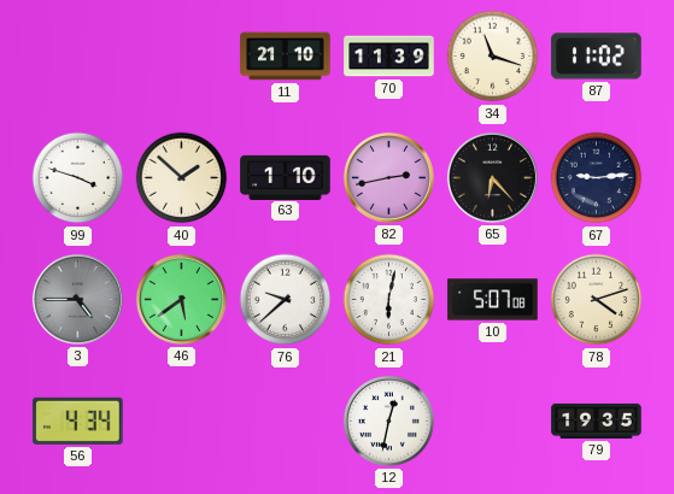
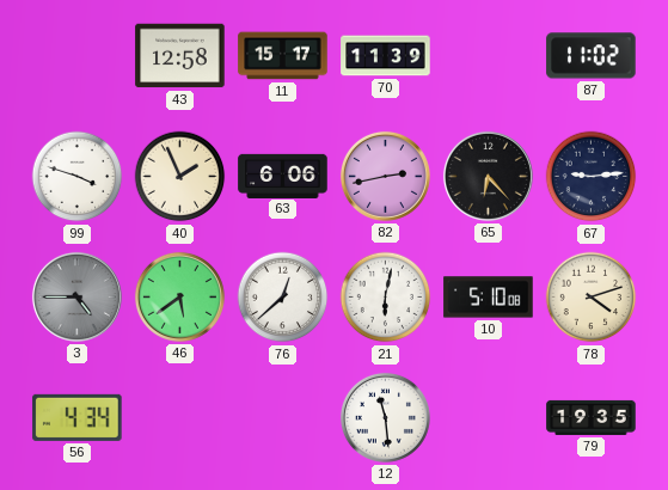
43: none -> 12:58 (180, 56)
11: 21:10 -> 15:17 (283, 56)
34: 11:18 -> none (493, 57)
40: 1:52 -> 1:56 (180, 177)
63: 1:10 -> 6:06 (283, 176)
76: 9:38 -> 12:38 (283, 298)
10: 5:07 -> 5:10 (489, 298)
12: 12:32 -> 11:29 (385, 417)
